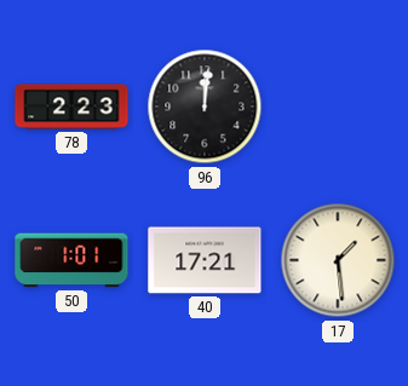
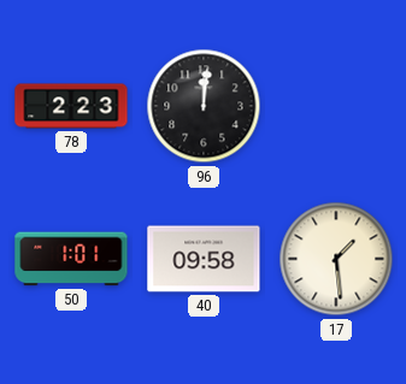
40: 17:21 -> 09:58 (204, 259)
